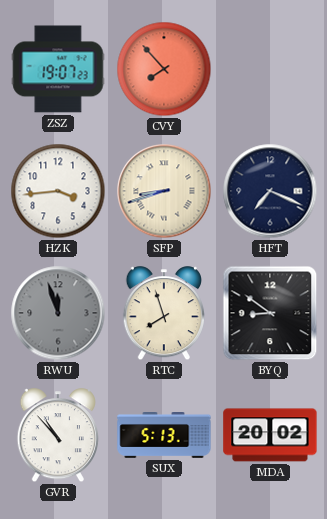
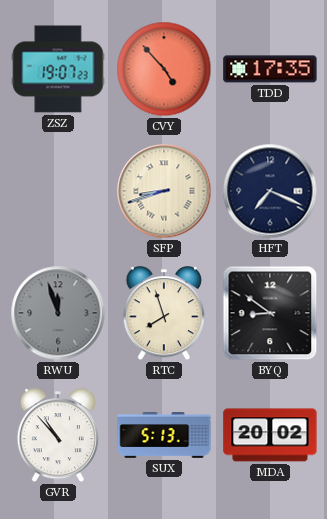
CVY: 7:53 -> 4:53 (164, 69)
TDD: none -> 17:35 (270, 69)
HZK: 3:44 -> none (58, 191)
